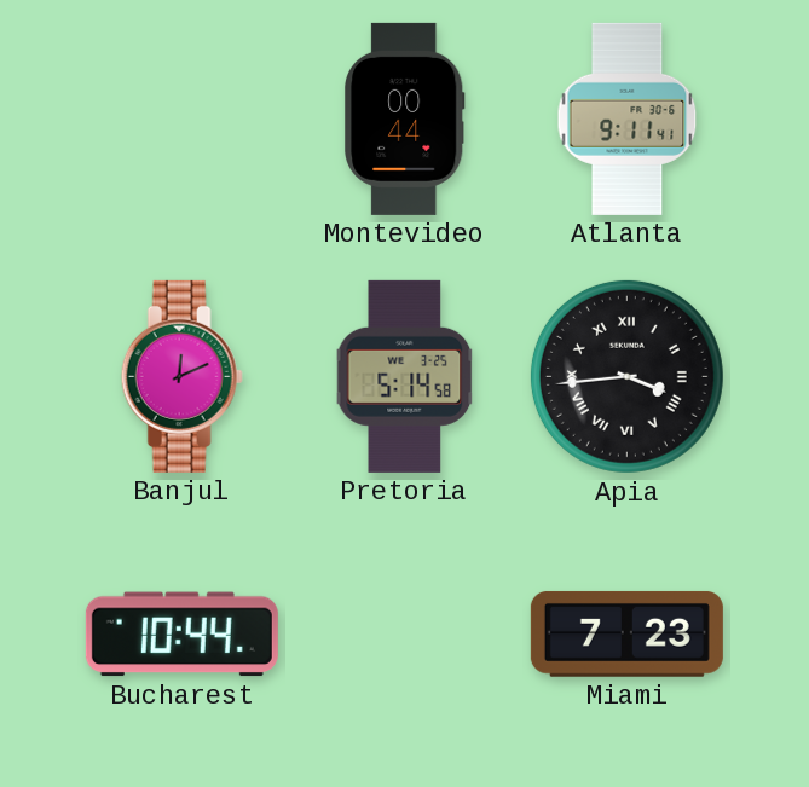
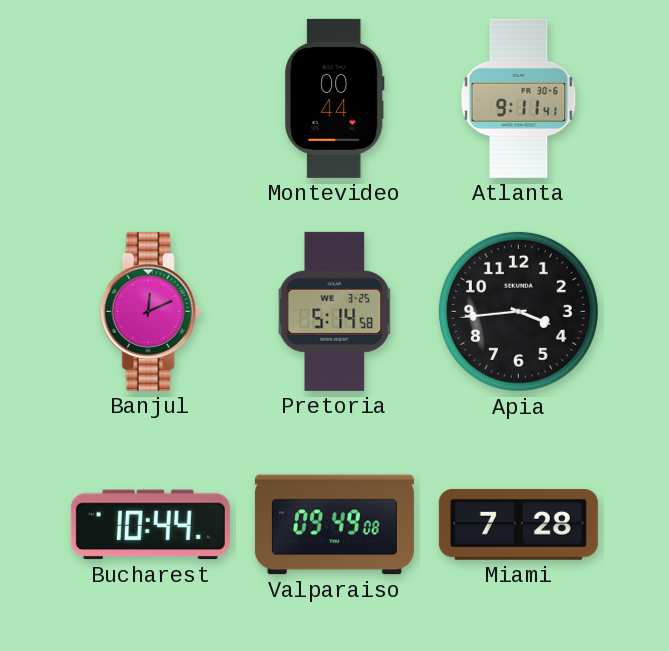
Apia numerals: Roman -> Arabic (518, 311)
Valparaiso: none -> 09:49 (334, 525)
Miami: 7:23 -> 7:28 (518, 524)
